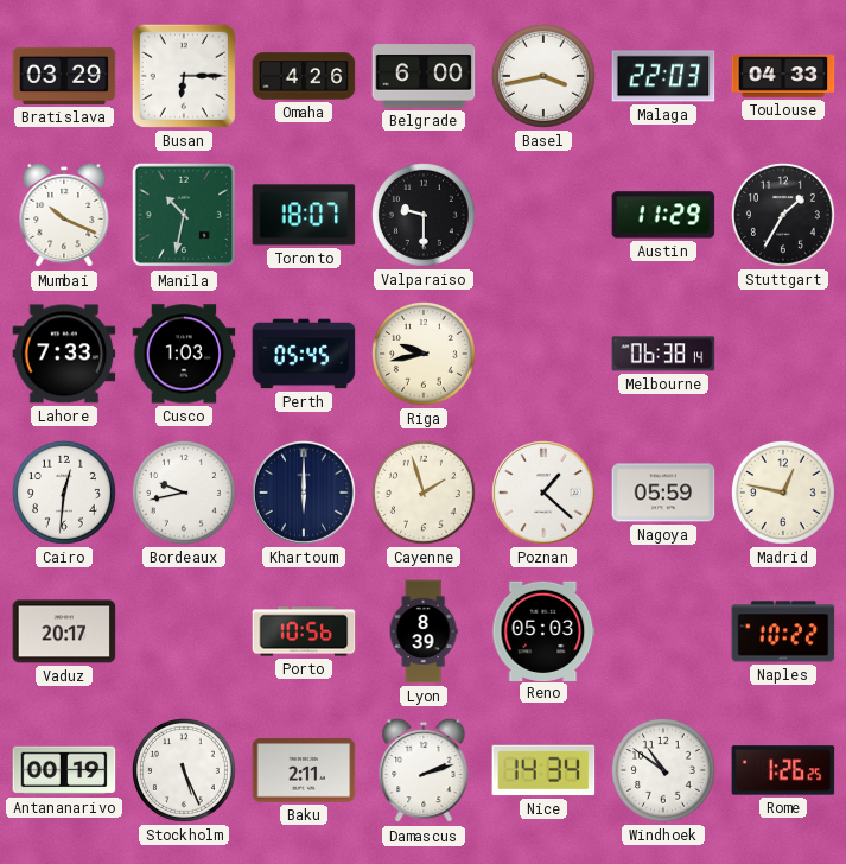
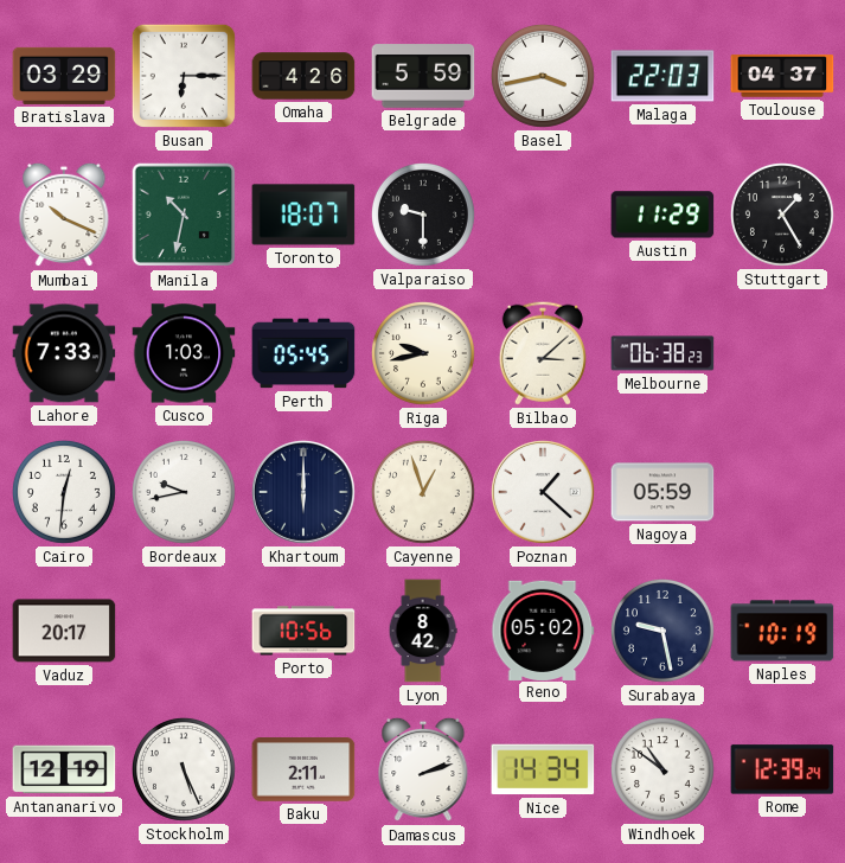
Belgrade: 6:00 -> 5:59 (423, 76)
Toulouse: 04:33 -> 04:37 (782, 76)
Stuttgart: 1:35 -> 1:25 (782, 215)
Bilbao: none -> 3:08 (543, 353)
Melbourne: 06:38:14 -> 06:38:23 (662, 353)
Cayenne: 1:57 -> 12:57 (423, 492)
Madrid: 12:47 -> none (783, 493)
Lyon: 8:39 -> 8:42 (423, 631)
Reno: 05:03 -> 05:02 (543, 629)
Surabaya: none -> 9:28 (662, 631)
Naples: 10:22 -> 10:19 (782, 631)
Antananarivo: 00:19 -> 12:19 (64, 769)
Rome: 1:26 -> 12:39 (782, 769)
